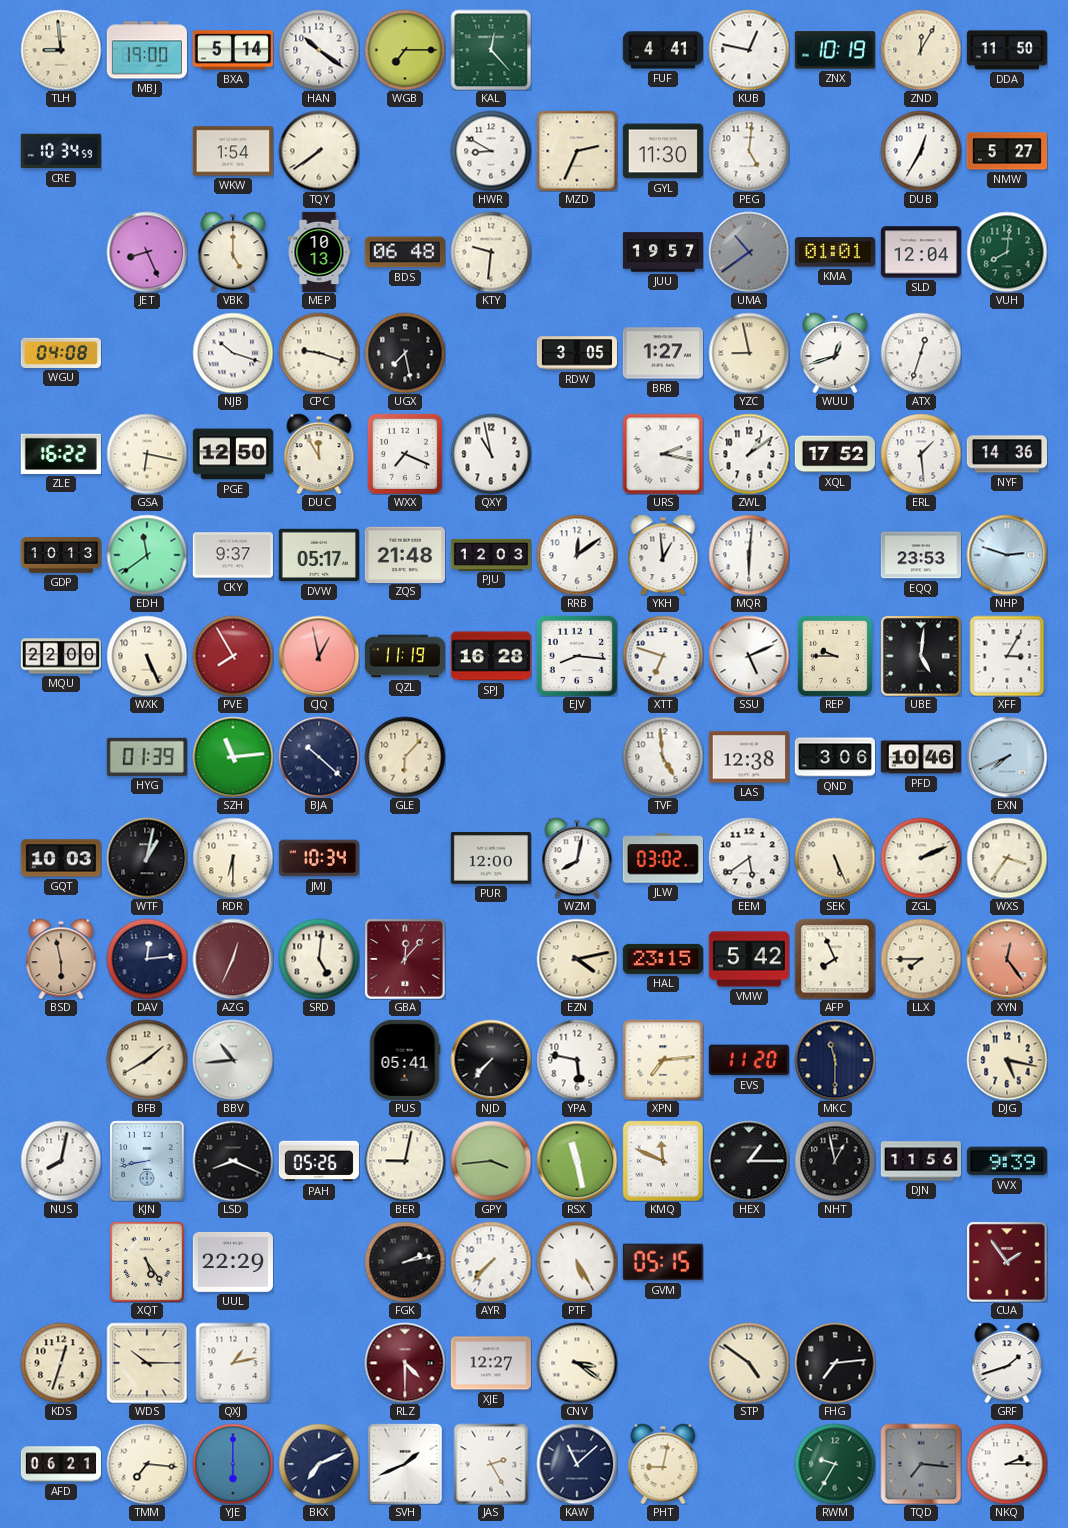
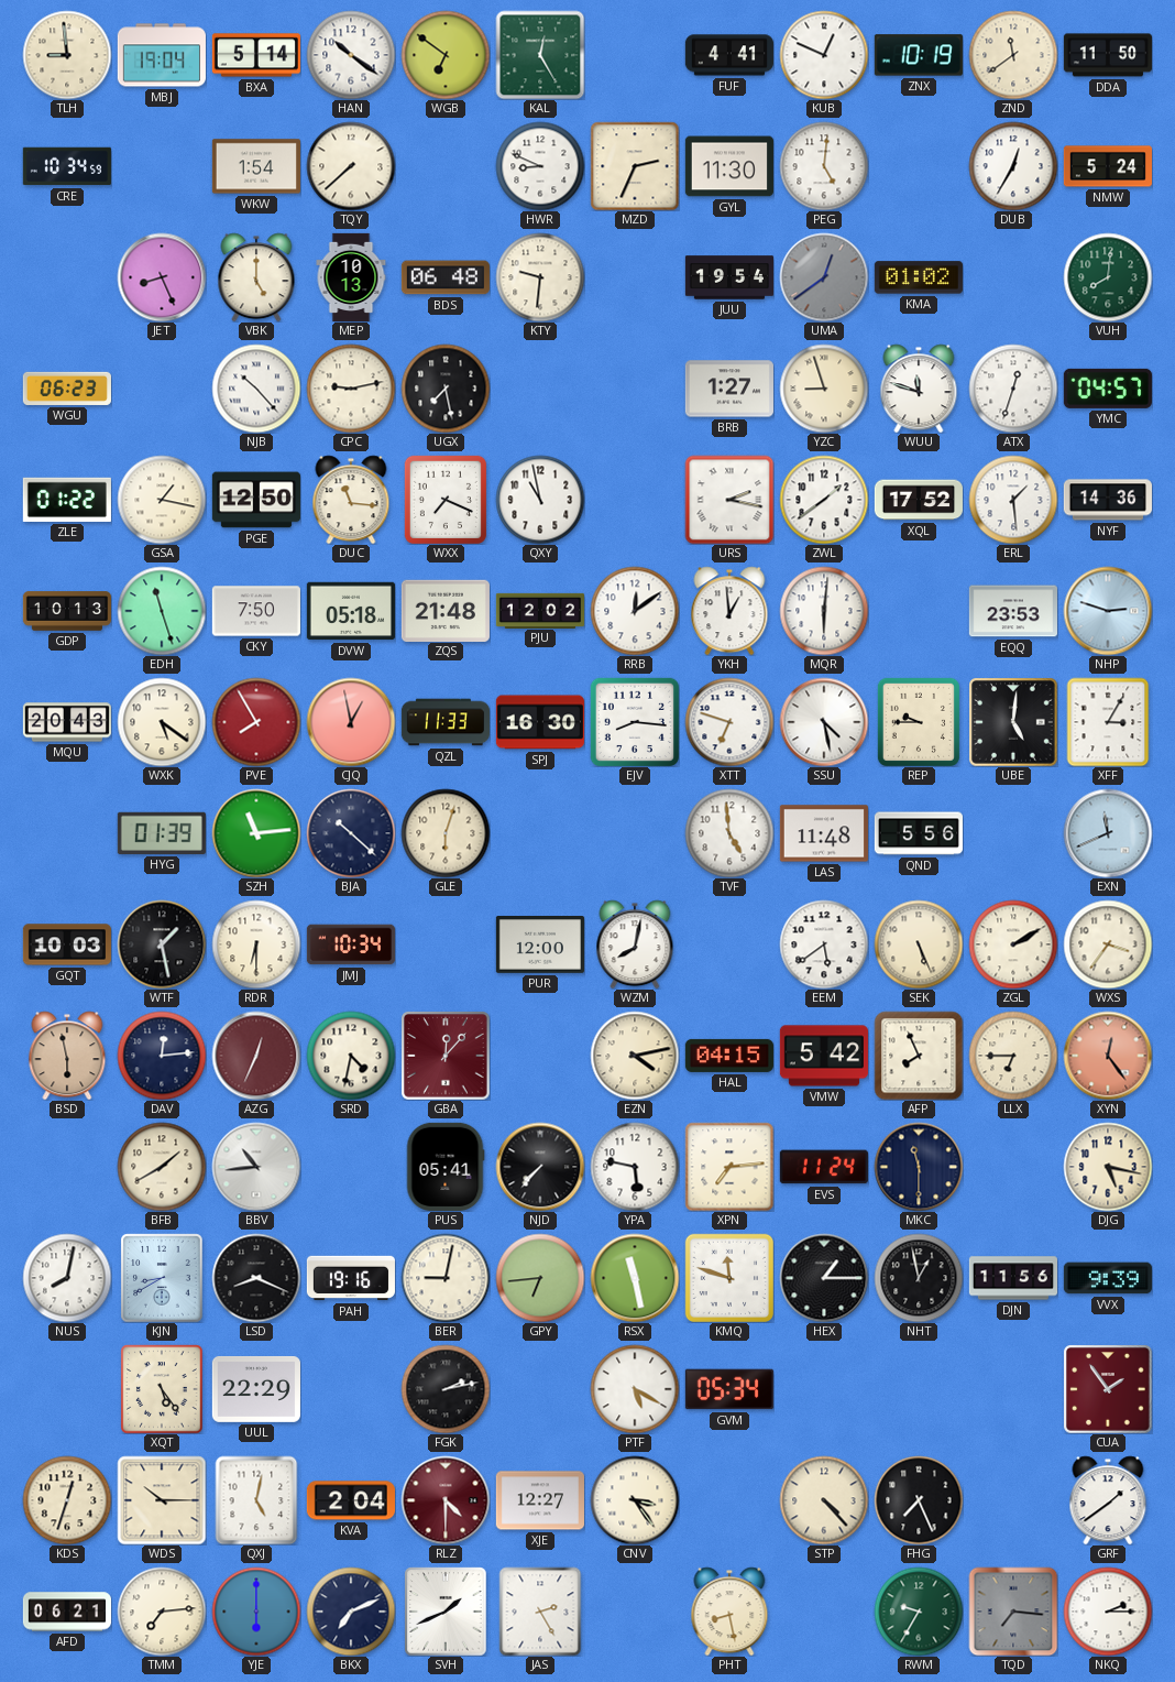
MBJ: 19:00 -> 19:04 (162, 55)
WGB: 7:15 -> 6:51 (446, 55)
KAL: 12:23 -> 12:25 (540, 55)
KUB: 12:47 -> 12:49 (824, 55)
ZND: 12:05 -> 11:39 (1013, 55)
TQY: 7:39 -> 7:38 (351, 166)
HWR: 8:50 -> 8:49 (540, 166)
NMW: 5:27 -> 5:24 (1108, 166)
JUU: 19:57 -> 19:54 (728, 277)
UMA: 10:39 -> 12:39 (824, 277)
KMA: 01:01 -> 01:02 (919, 277)
SLD: 12:04 -> none (921, 252)
WGU: 04:08 -> 06:23 (67, 389)
NJB: 10:18 -> 10:23 (256, 389)
CPC: 9:18 -> 9:13 (351, 389)
RDW: 3:05 -> none (577, 353)
YZC: 8:58 -> 8:57 (824, 389)
WUU: 12:42 -> 11:48 (919, 389)
YMC: none -> 04:57 (1108, 389)
ZLE: 16:22 -> 01:22 (67, 500)
GSA: 6:17 -> 1:17 (162, 500)
DUC: 11:55 -> 11:16 (351, 500)
ZWL: 1:09 -> 1:39 (824, 500)
EDH: 11:39 -> 11:27 (162, 611)
CKY: 9:37 -> 7:50 (256, 611)
DVW: 05:17 -> 05:18 (351, 611)
PJU: 12:03 -> 12:02 (539, 610)
MQU: 22:00 -> 20:43 (67, 722)
WXK: 5:26 -> 5:21 (162, 722)
QZL: 11:19 -> 11:33 (444, 722)
SPJ: 16:28 -> 16:30 (540, 722)
SSU: 5:11 -> 4:28 (824, 722)
GLE: 6:07 -> 6:03 (446, 833)
LAS: 12:38 -> 11:48 (824, 833)
QND: 3:06 -> 5:56 (919, 833)
PFD: 10:46 -> none (921, 757)
EXN: 7:41 -> 11:41 (1108, 833)
WTF: 1:02 -> 1:28 (162, 944)
JLW: 03:02 -> none (663, 858)
ZGL: 2:11 -> 2:10 (1013, 944)
SRD: 5:01 -> 4:32 (351, 1056)
HAL: 23:15 -> 04:15 (729, 1056)
LLX: 7:45 -> 6:45 (1013, 1056)
EVS: 11:20 -> 11:24 (824, 1167)
KJN: 8:43 -> 8:40 (162, 1278)
PAH: 05:26 -> 19:16 (351, 1278)
GPY: 3:44 -> 6:44 (540, 1278)
KMQ: 11:49 -> 11:48 (728, 1277)
AYR: 7:37 -> none (491, 1262)
PTF: 5:25 -> 5:20 (635, 1389)
GVM: 05:15 -> 05:34 (729, 1389)
QXJ: 1:13 -> 5:02 (256, 1500)
KVA: none -> 2:04 (351, 1500)
CNV: 3:21 -> 3:24 (635, 1500)
STP: 4:51 -> 4:23 (824, 1500)
FHG: 7:14 -> 7:26 (919, 1500)
GRF: 1:42 -> 1:39 (1108, 1500)
TMM: 7:16 -> 7:14 (162, 1612)
KAW: 11:08 -> none (577, 1464)
PHT: 9:02 -> 8:28 (729, 1612)
